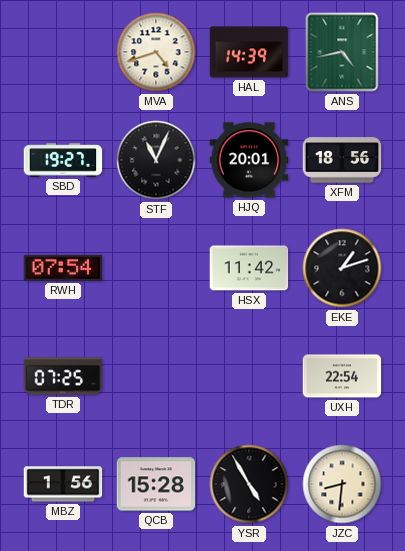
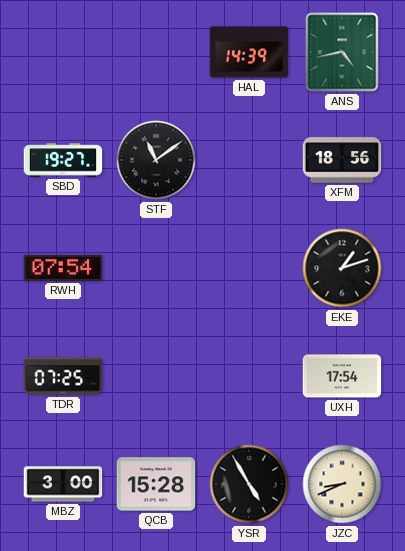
MVA: 4:42 -> none (156, 52)
STF: 11:04 -> 11:09 (156, 160)
HJQ: 20:01 -> none (249, 160)
HSX: 11:42 -> none (249, 268)
UXH: 22:54 -> 17:54 (342, 376)
MBZ: 1:56 -> 3:00 (63, 484)
JZC: 8:31 -> 8:41 (342, 484)
